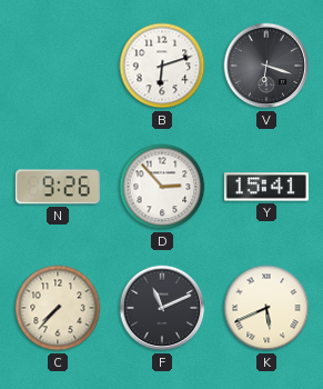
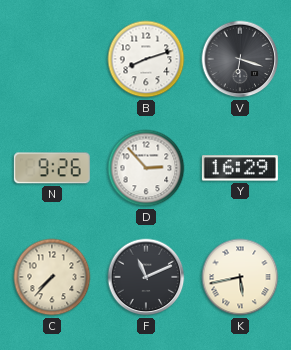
B: 6:12 -> 8:12 (146, 59)
Y: 15:41 -> 16:29 (240, 168)
K: 5:41 -> 5:43 (240, 277)
